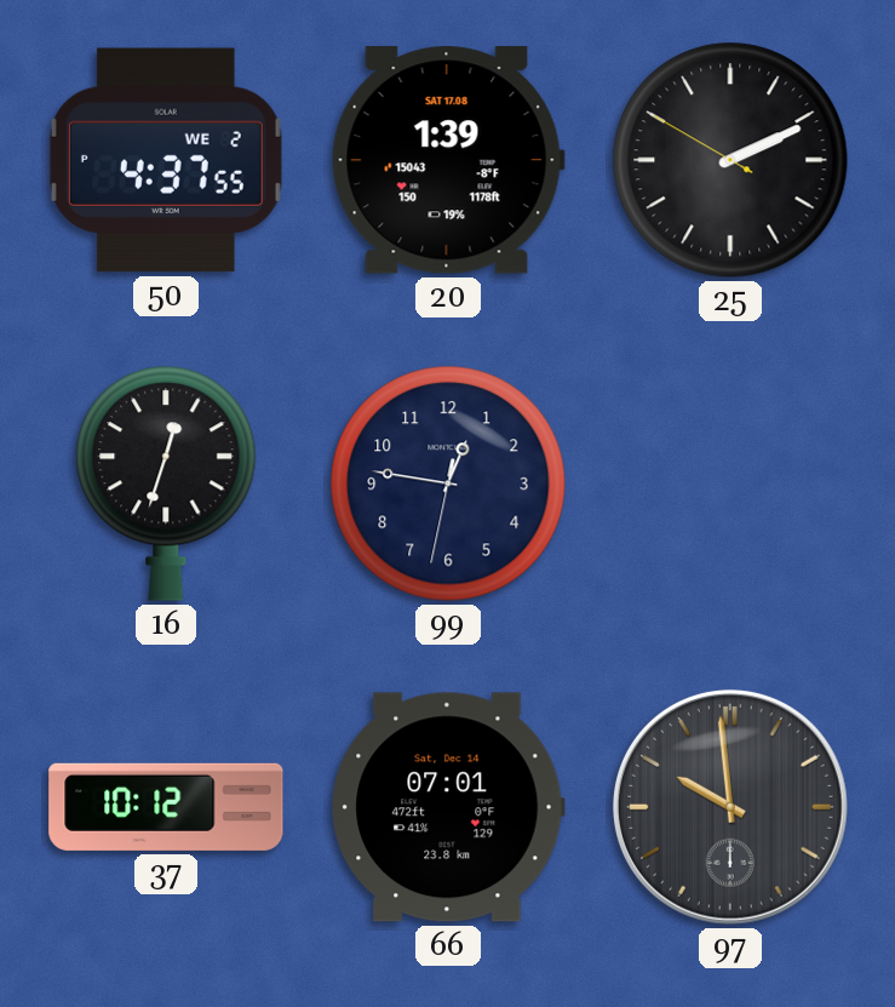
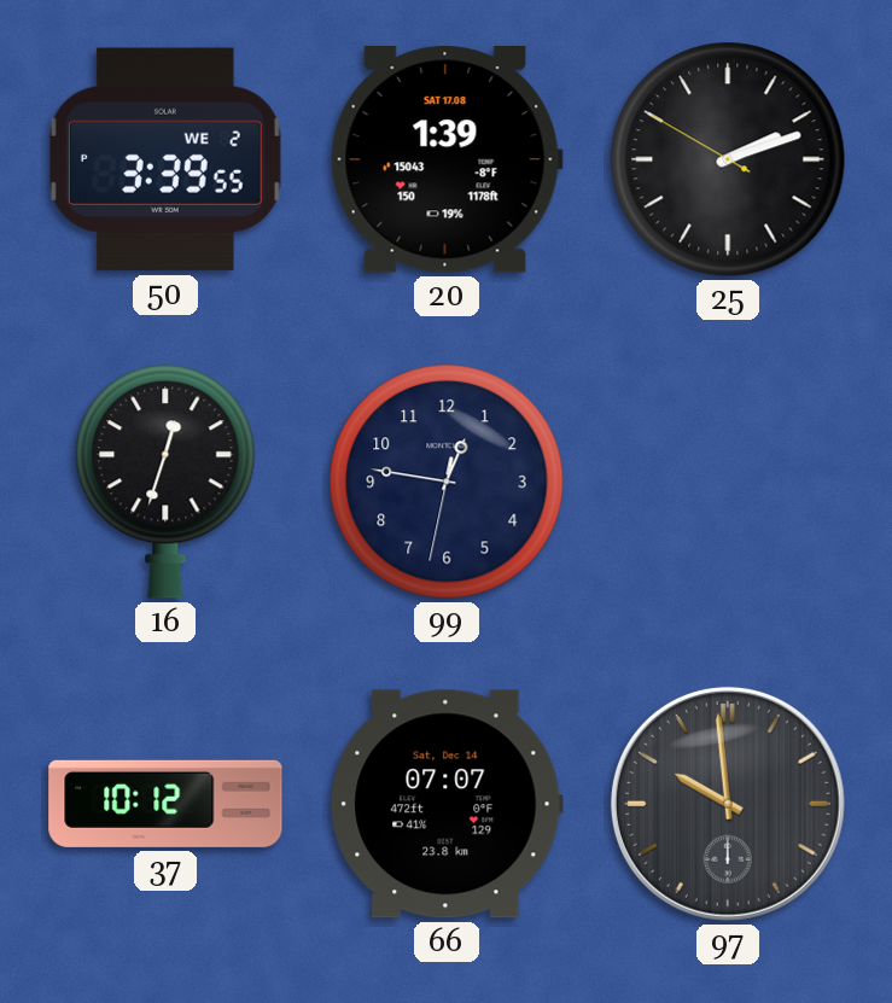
50: 4:37 -> 3:39 (165, 159)
25: 2:10 -> 2:11 (728, 159)
66: 07:01 -> 07:07 (447, 804)
